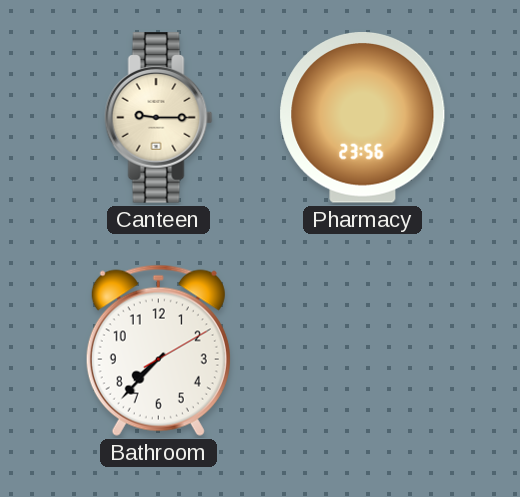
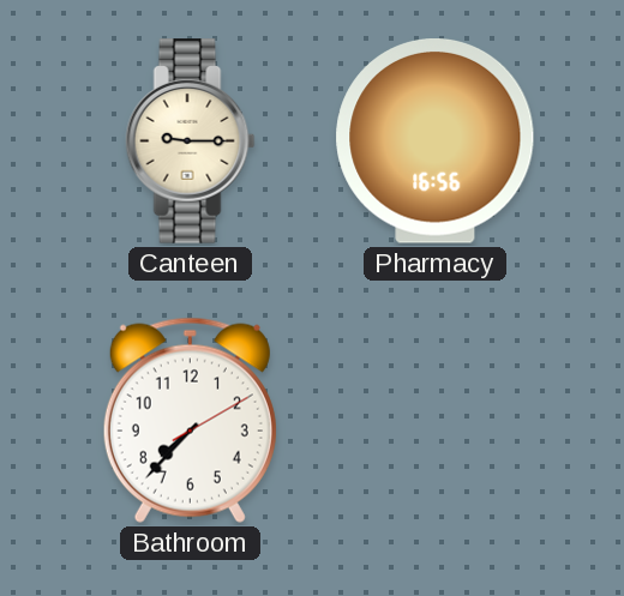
Pharmacy: 23:56 -> 16:56 (436, 142)
